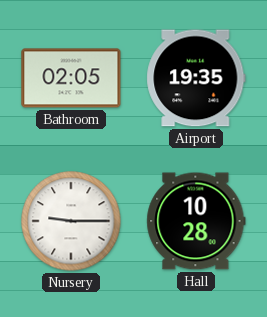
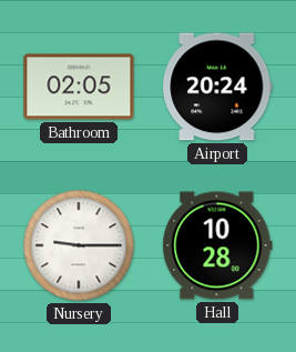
Airport: 19:35 -> 20:24 (217, 87)
